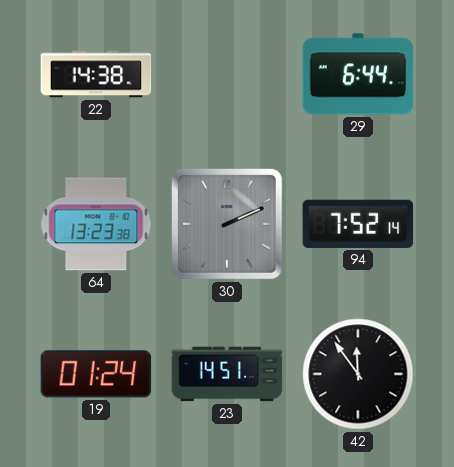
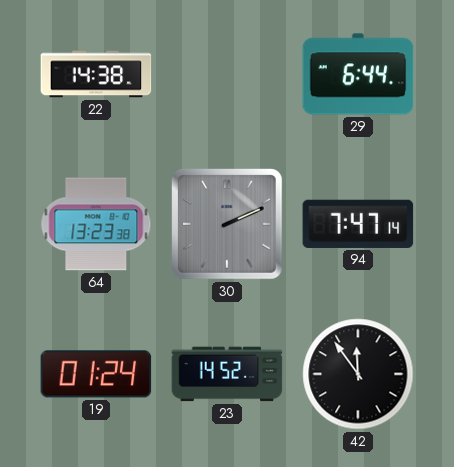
94: 7:52 -> 7:47 (358, 224)
23: 14:51 -> 14:52 (227, 374)
